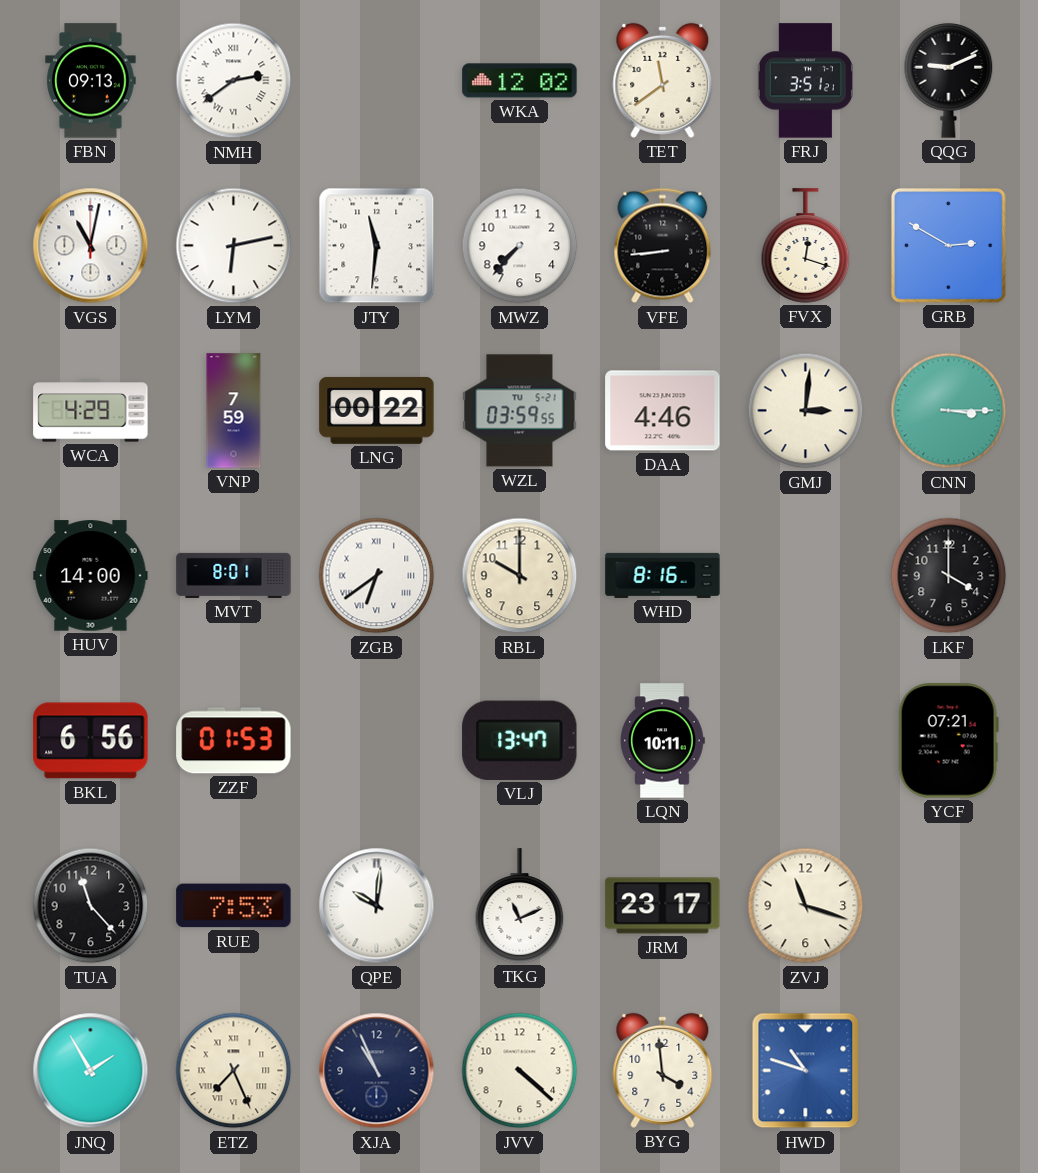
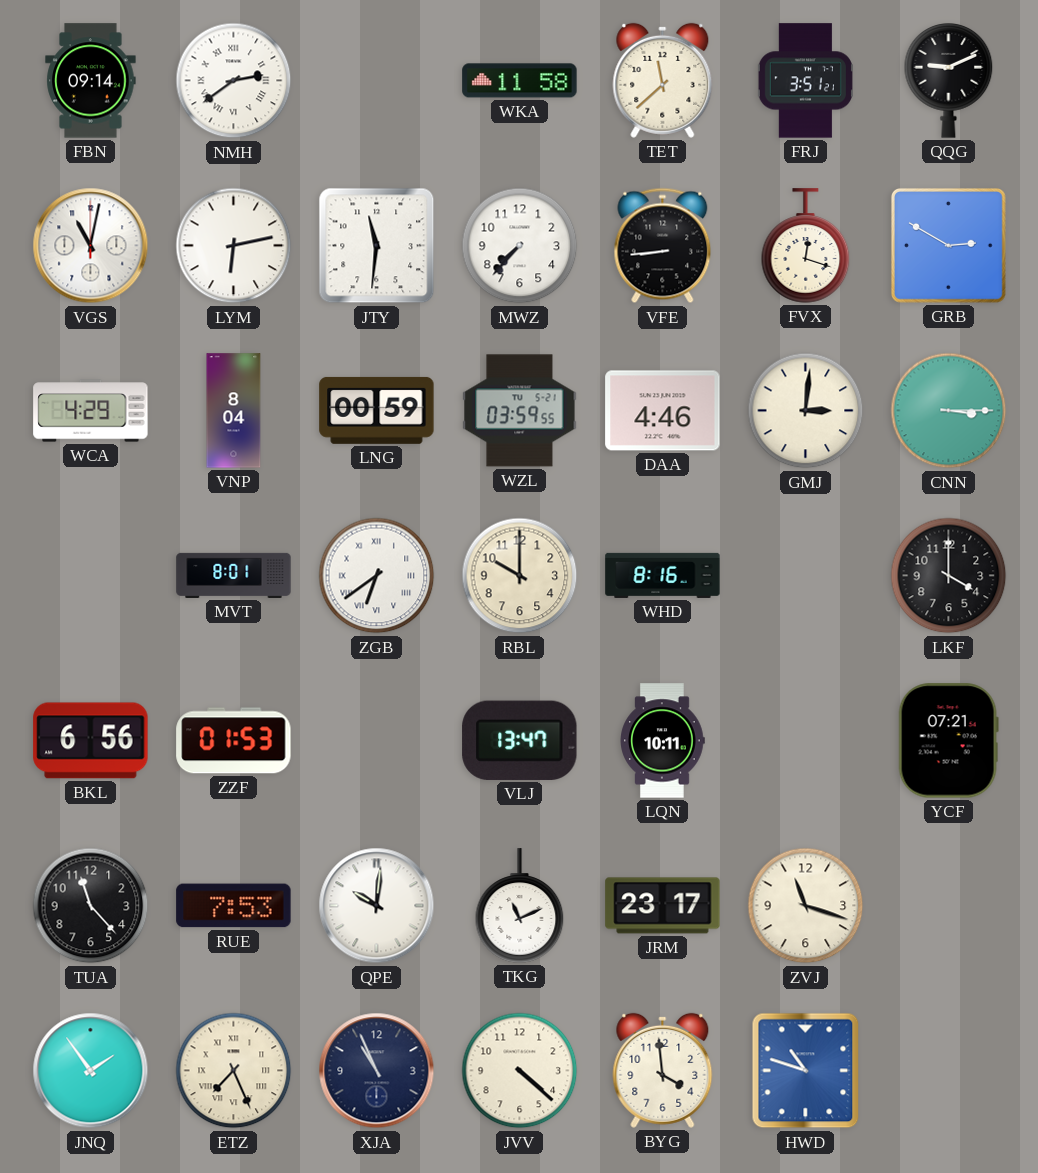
FBN: 09:13 -> 09:14 (91, 81)
WKA: 12:02 -> 11:58 (520, 81)
TET: 11:39 -> 11:38 (663, 80)
VNP: 7:59 -> 8:04 (234, 411)
LNG: 00:22 -> 00:59 (377, 410)
HUV: 14:00 -> none (91, 576)
JNQ: 1:55 -> 1:54 (91, 1071)
